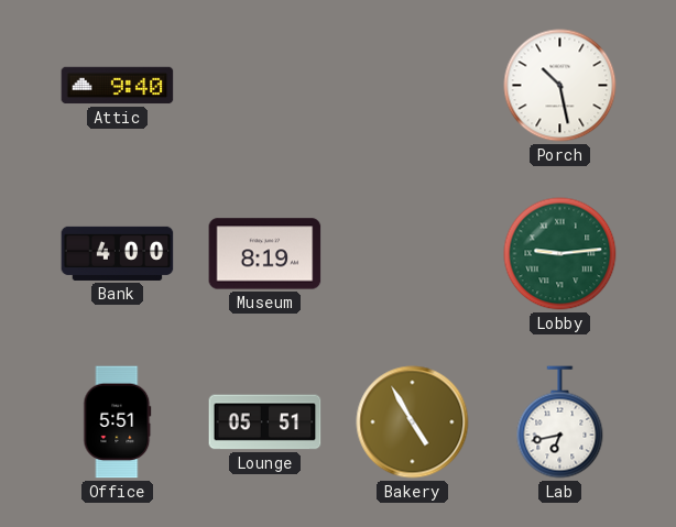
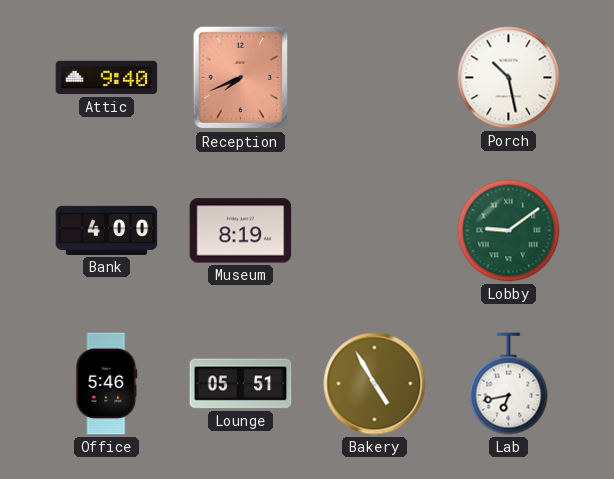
Reception: none -> 7:41 (240, 78)
Lobby: 9:14 -> 9:09 (509, 231)
Office: 5:51 -> 5:46 (107, 384)
